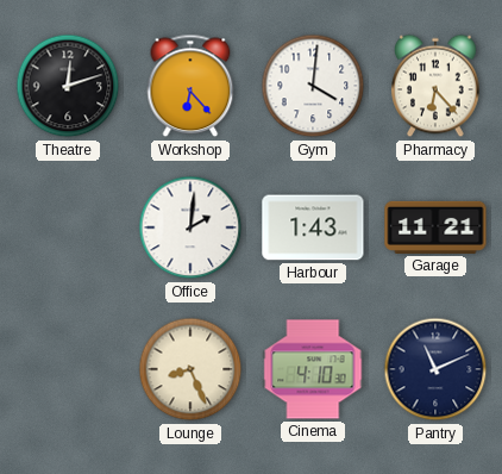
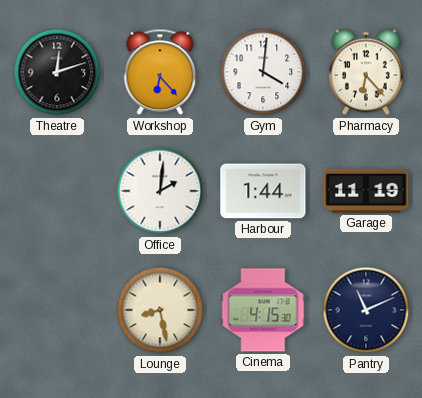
Harbour: 1:43 -> 1:44 (263, 191)
Garage: 11:21 -> 11:19 (366, 191)
Lounge: 8:26 -> 8:28 (160, 310)
Cinema: 4:10 -> 4:15 (263, 310)
